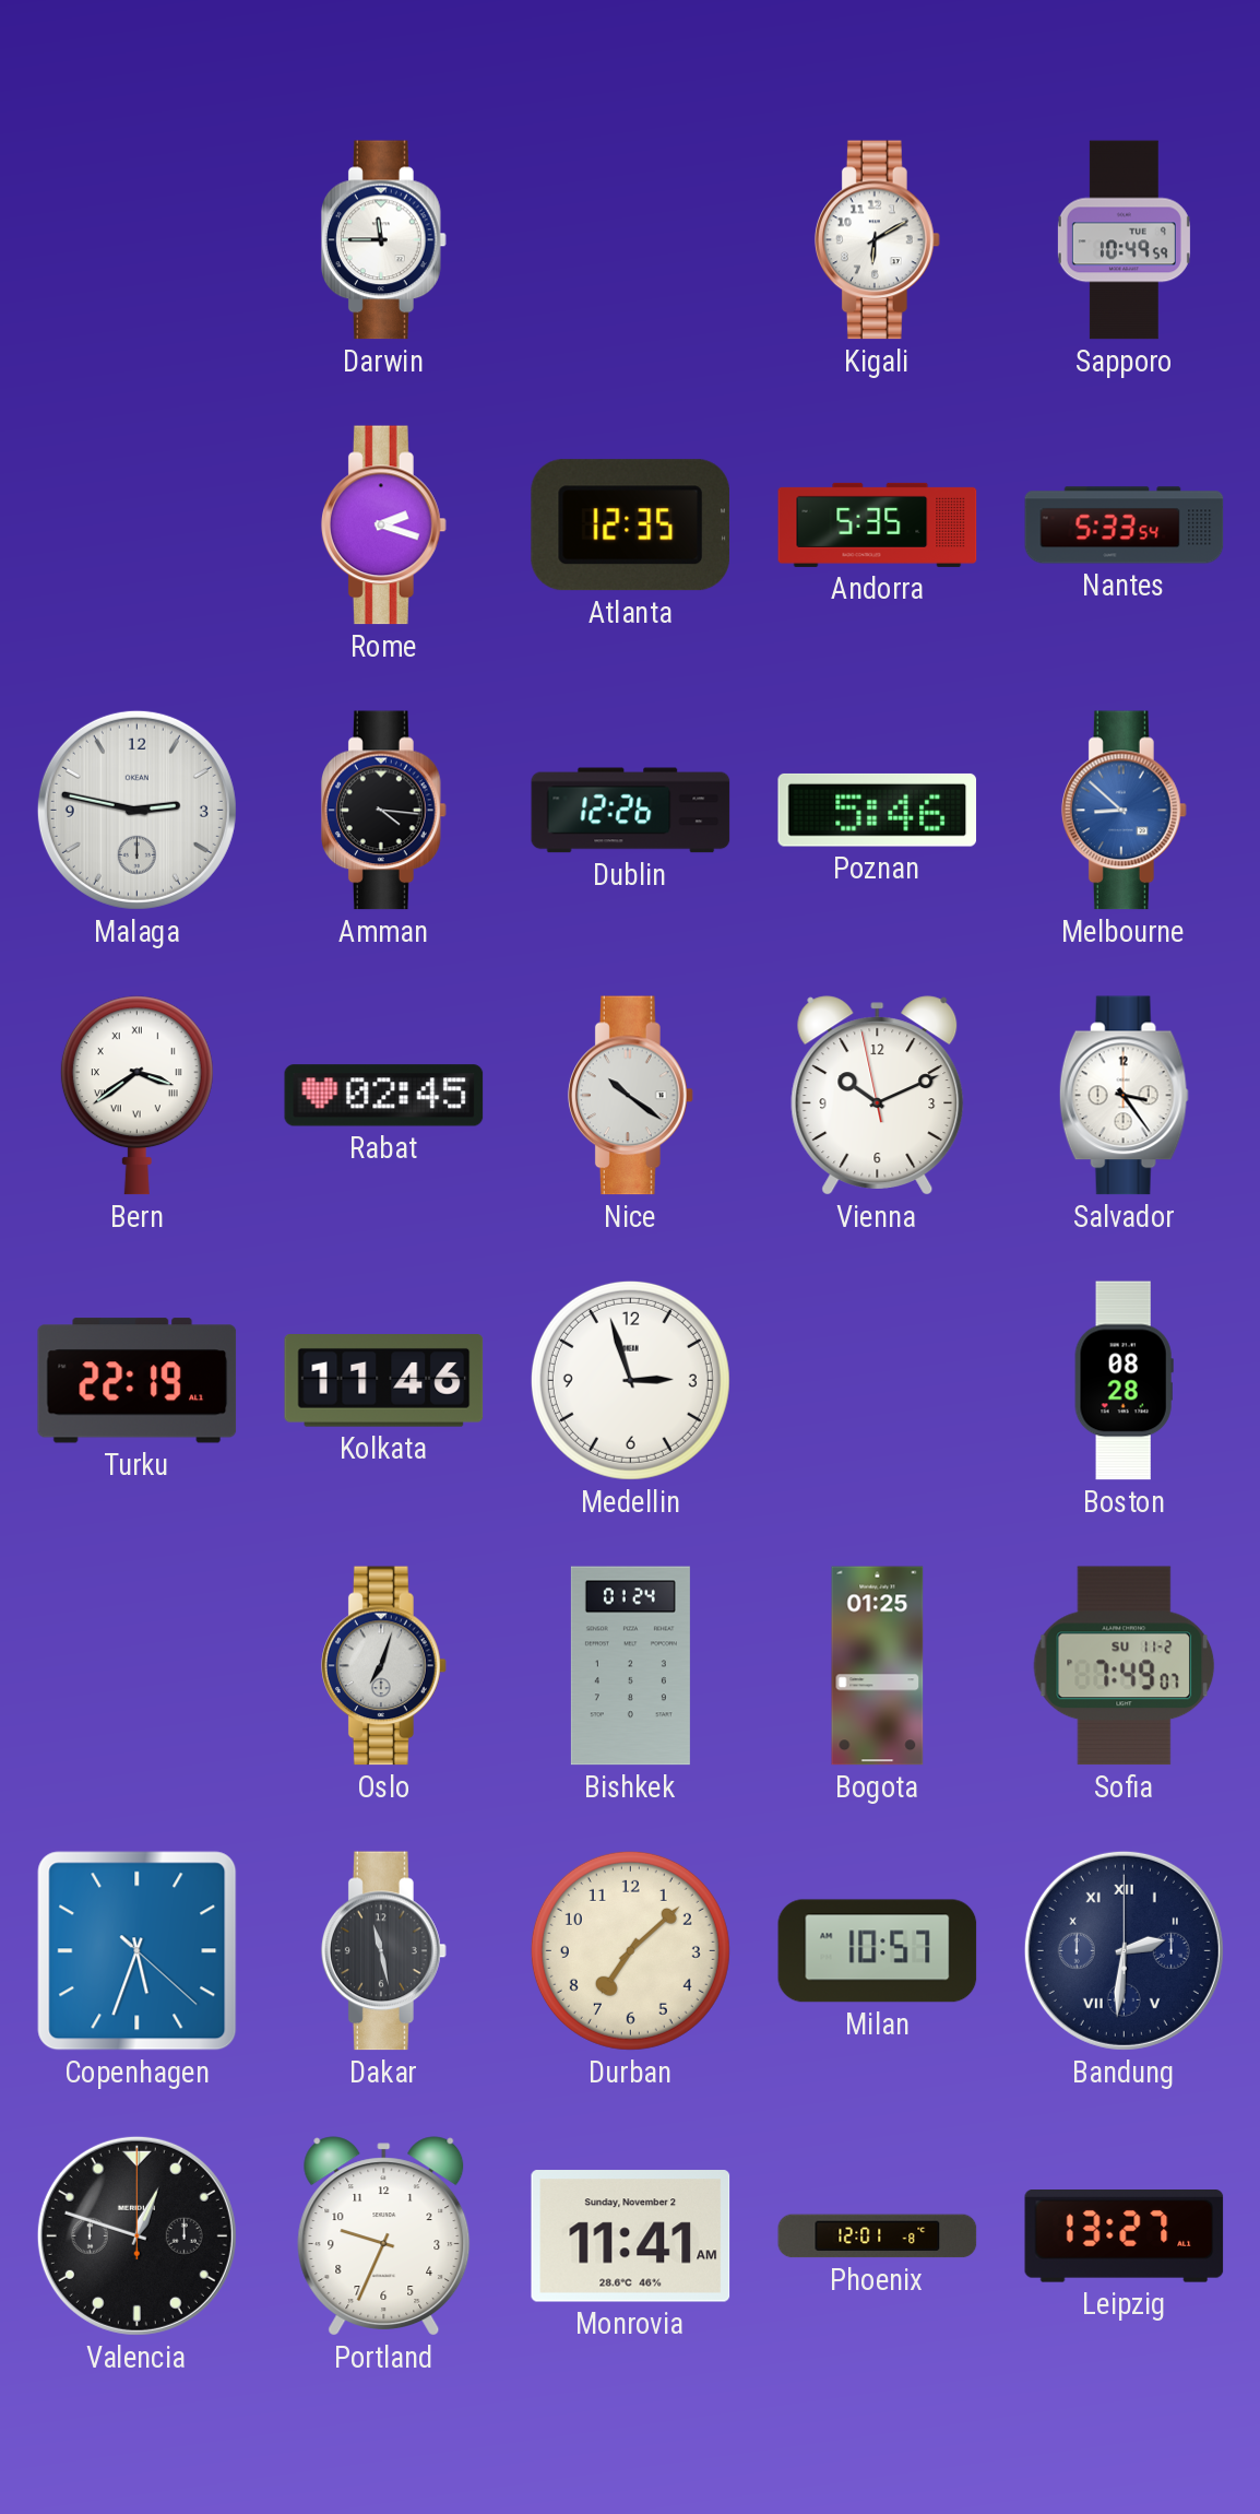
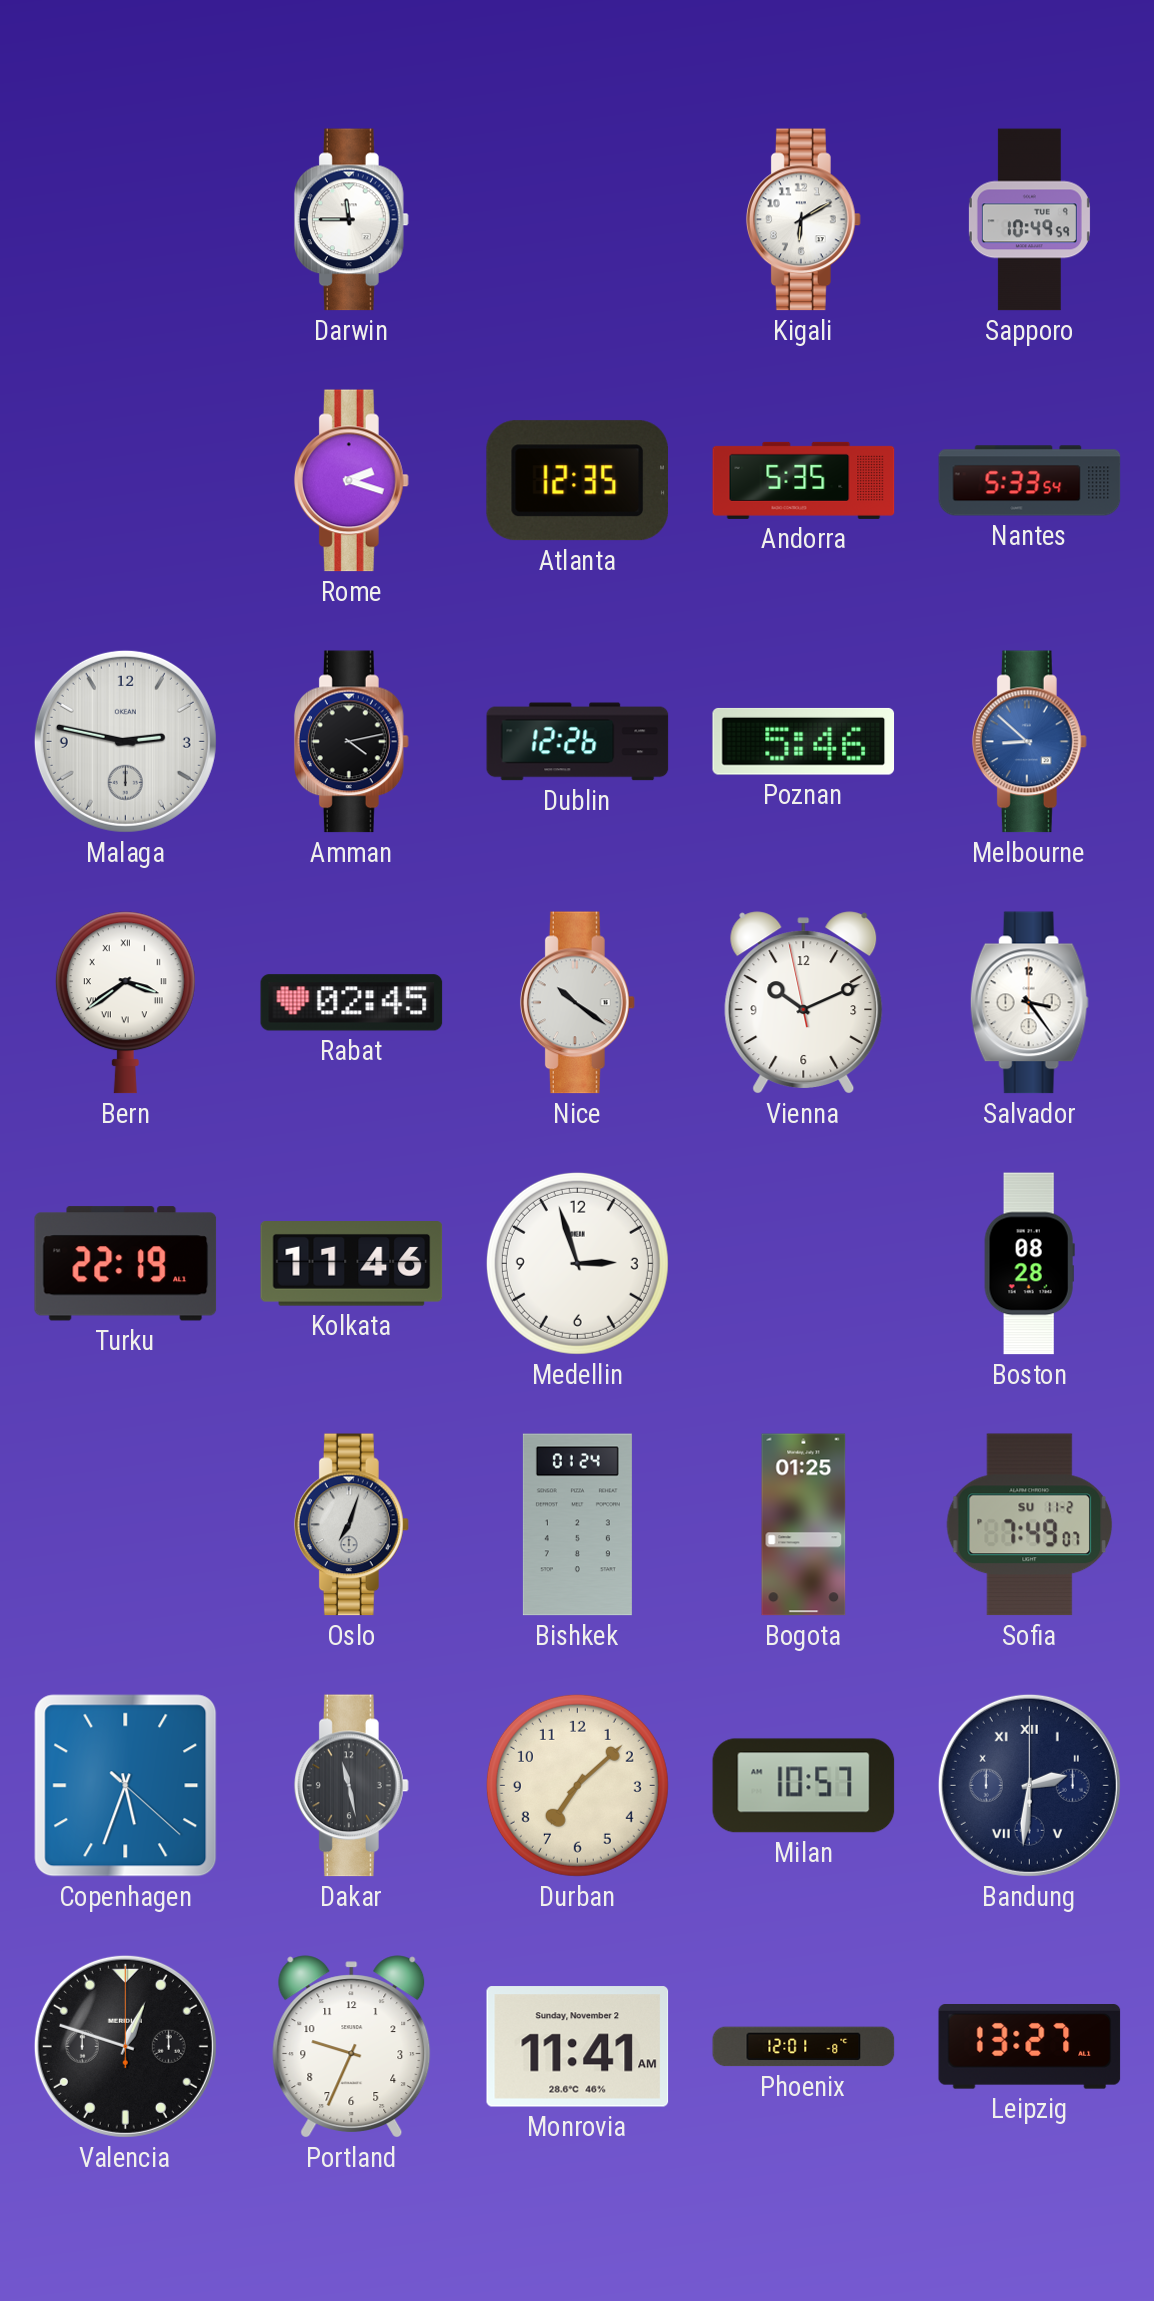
Amman: 4:16 -> 4:13 (351, 742)
